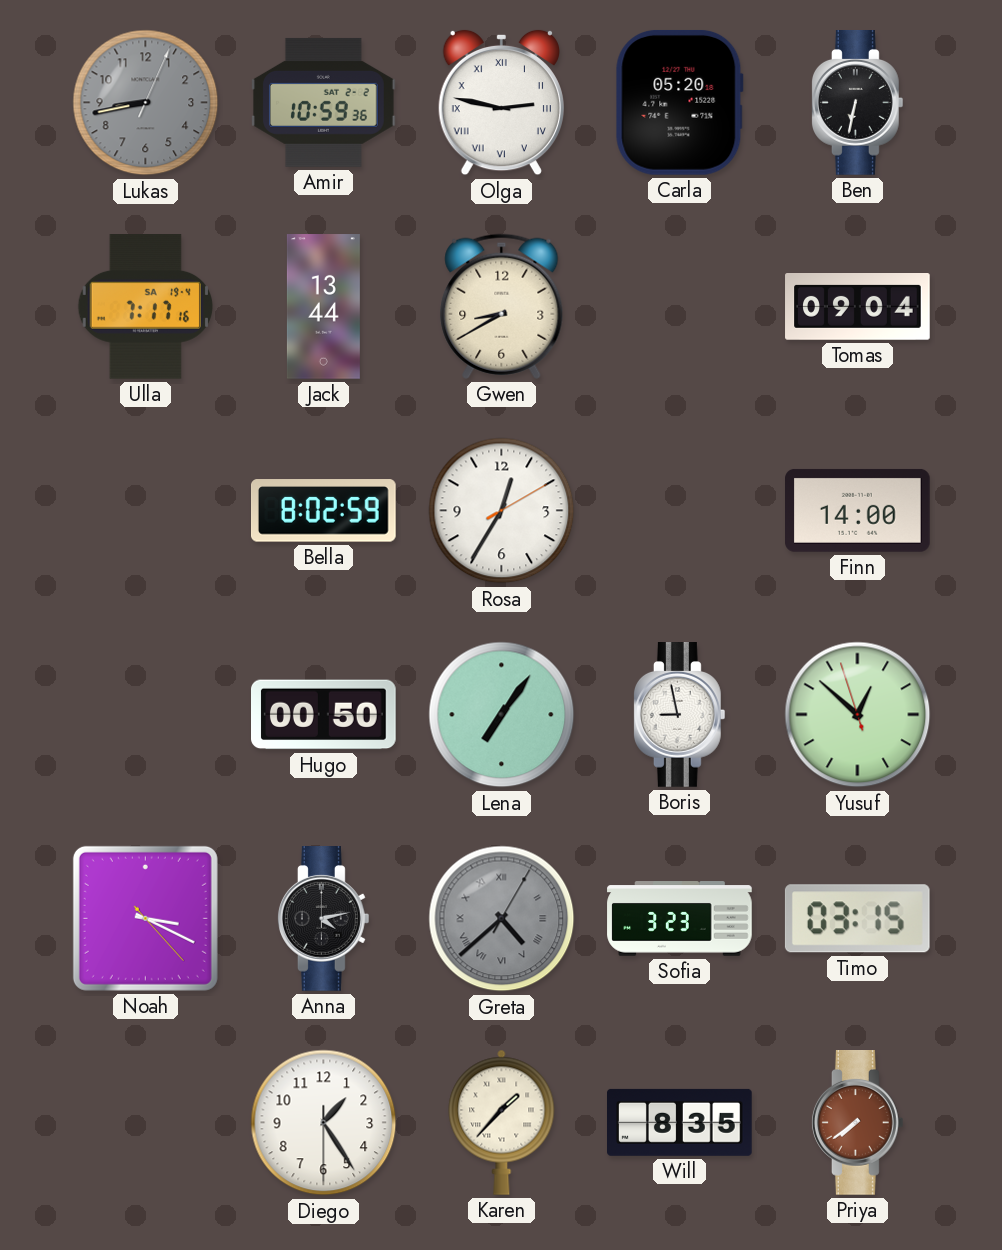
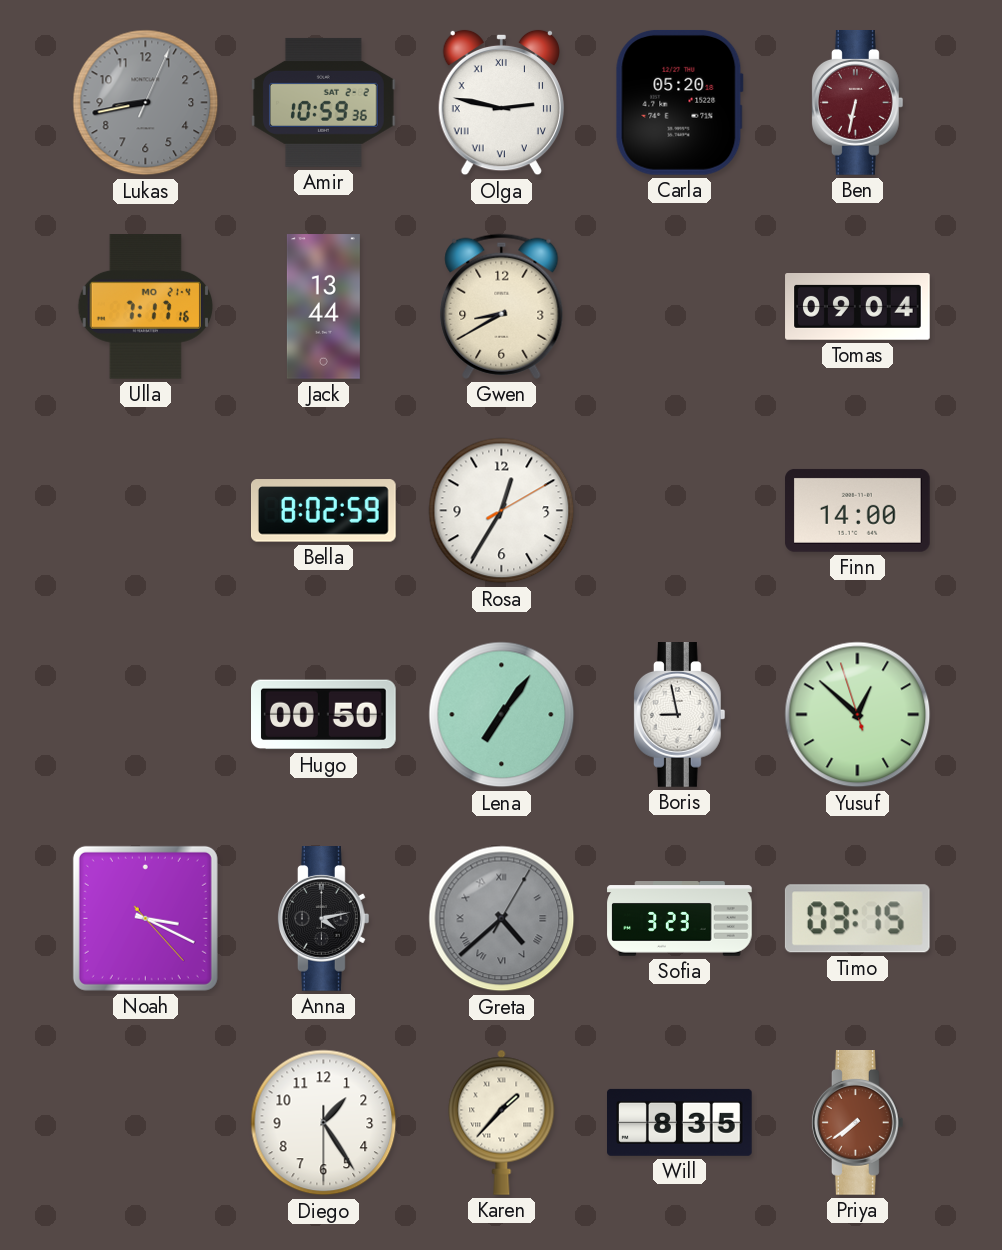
Ben dial: black -> burgundy (857, 103)
Ulla date: SA 19-4 -> MO 21-4 (145, 307)
